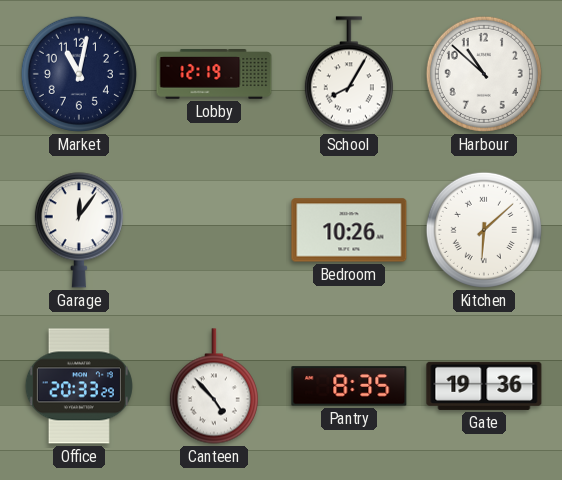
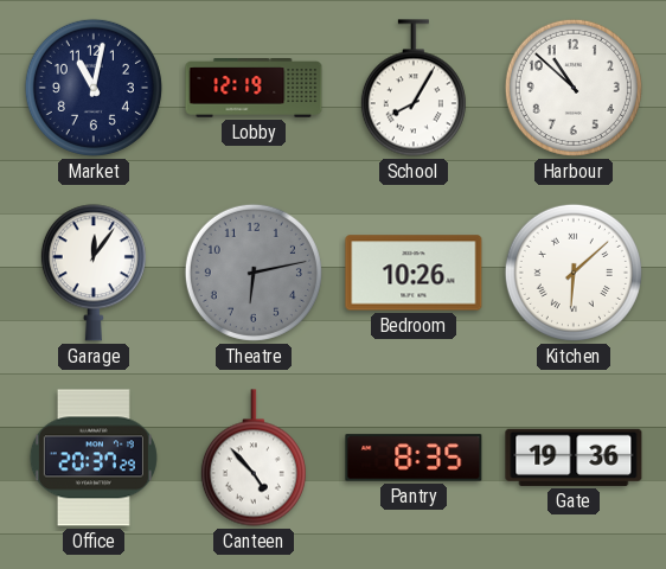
Theatre: none -> 6:13 (254, 273)
Office: 20:33 -> 20:37 (94, 458)
